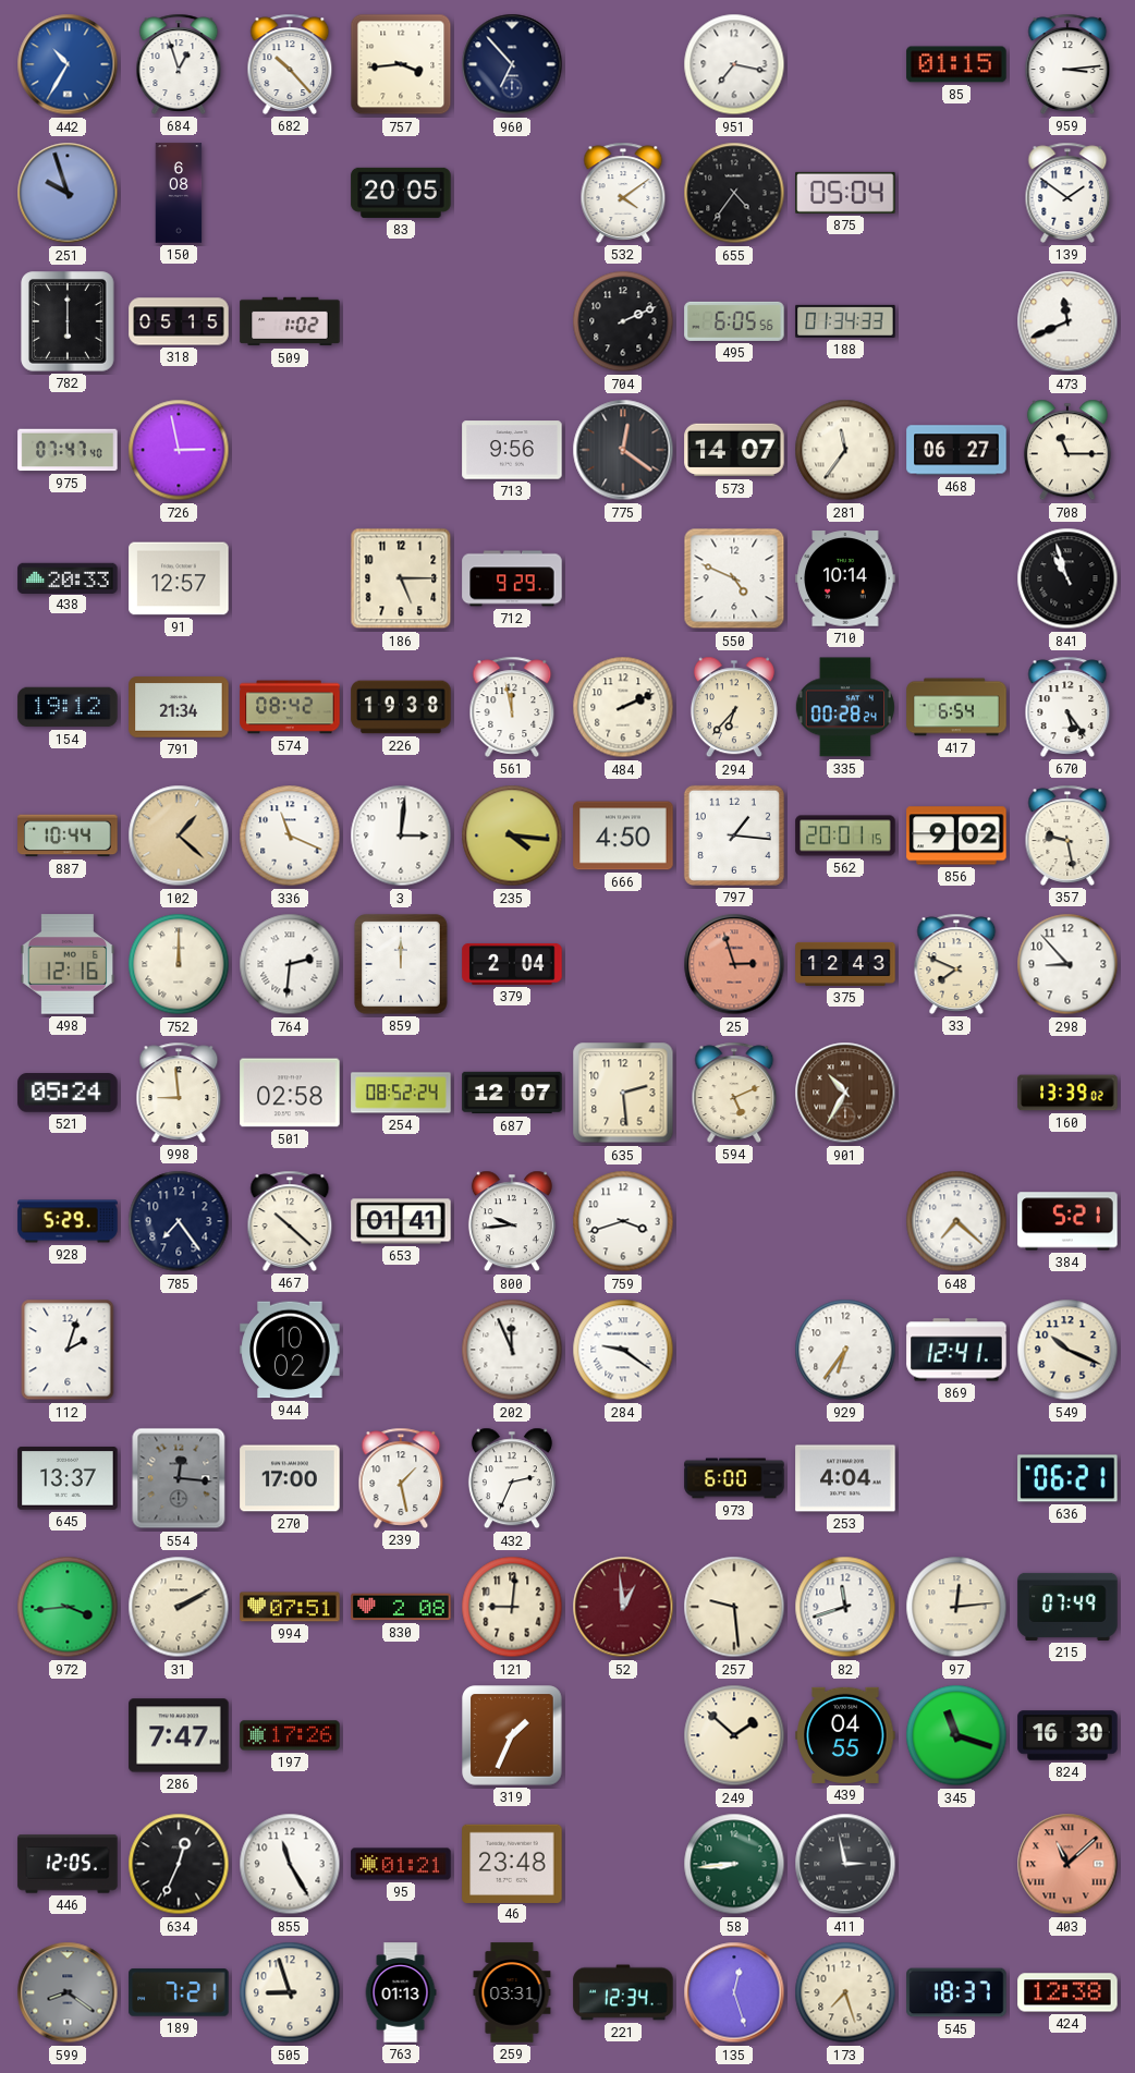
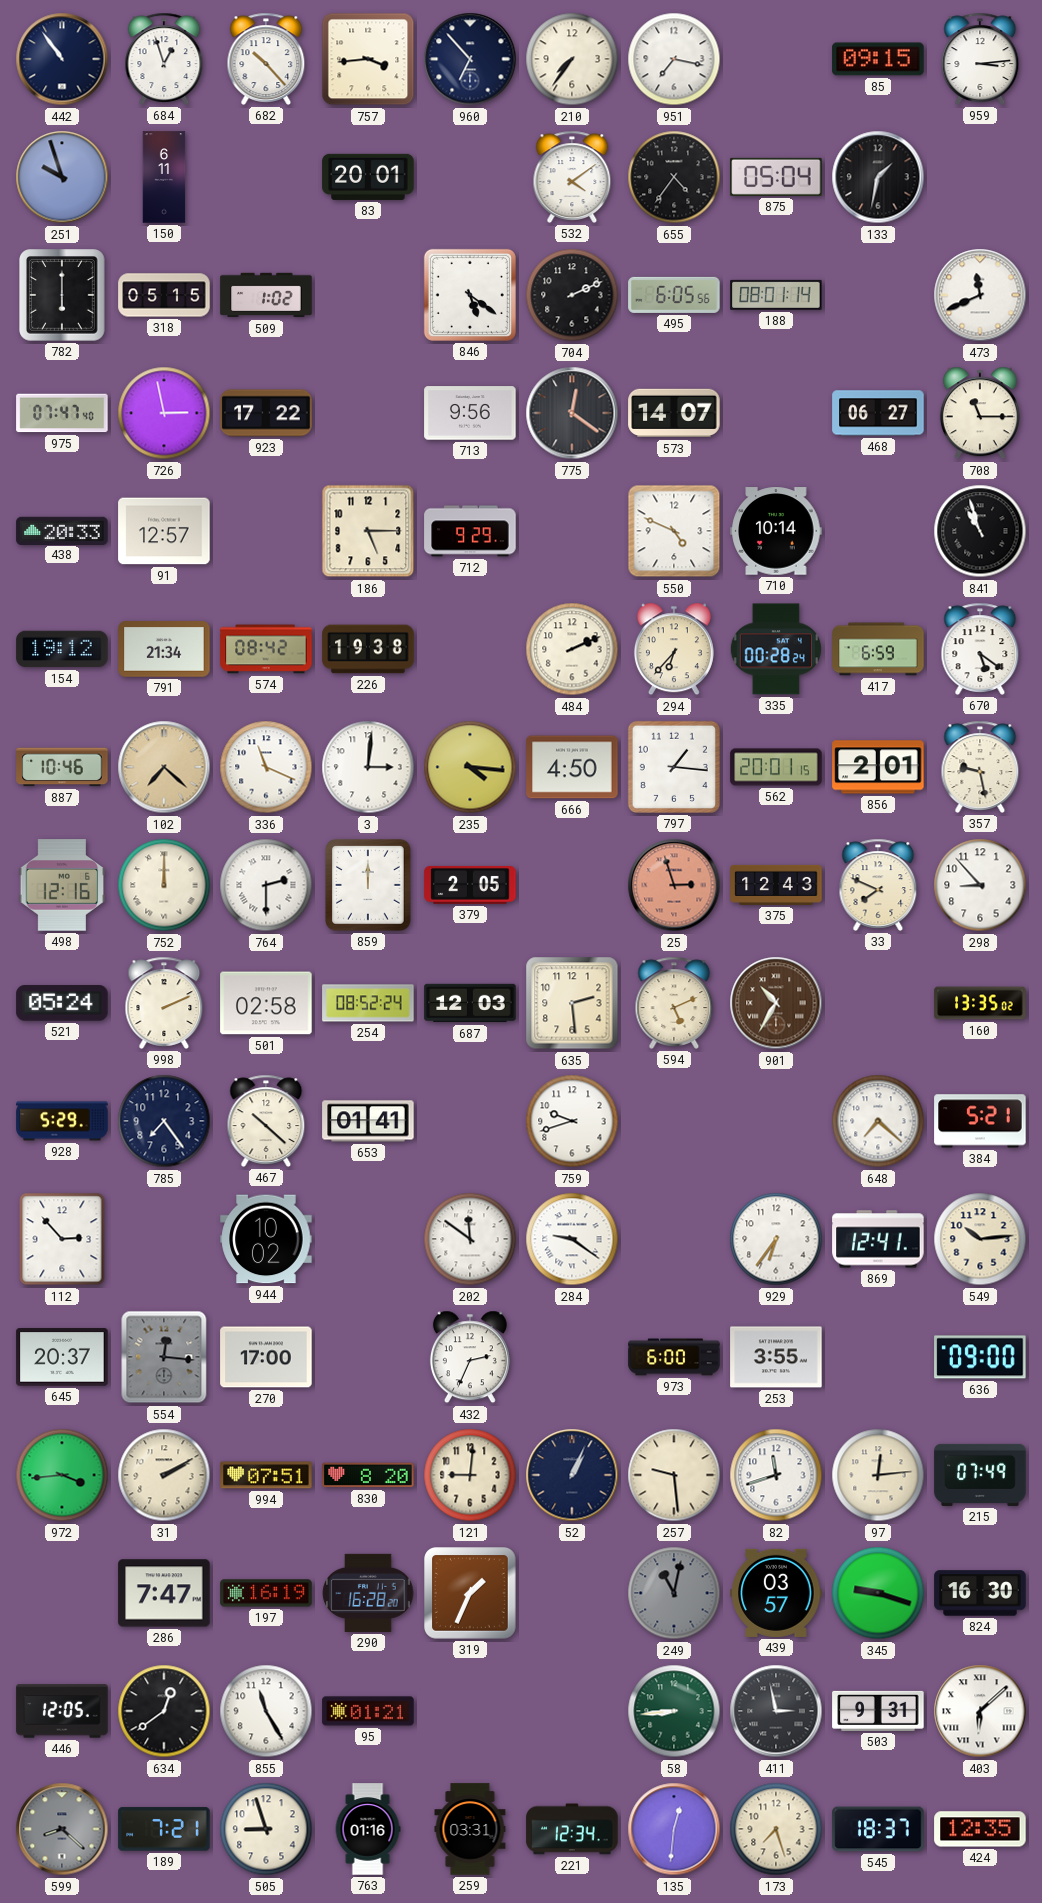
442: 10:35 -> 10:54 (62, 59)
442 dial: blue -> navy (62, 59)
210: none -> 7:36 (572, 59)
85: 01:15 -> 09:15 (878, 59)
150: 6:08 -> 6:11 (164, 177)
83: 20:05 -> 20:01 (368, 177)
133: none -> 1:32 (878, 177)
139: 1:51 -> none (1067, 193)
846: none -> 5:21 (470, 295)
188: 01:34 -> 08:01 (776, 295)
923: none -> 17:22 (266, 413)
281: 11:36 -> none (845, 450)
561: 11:58 -> none (512, 707)
417: 6:54 -> 6:59 (878, 649)
670: 5:24 -> 5:21 (980, 649)
887: 10:44 -> 10:46 (62, 767)
102: 1:22 -> 7:22 (164, 767)
856: 9:02 -> 2:01 (878, 767)
764: 2:31 -> 2:30 (266, 885)
379: 2:04 -> 2:05 (470, 885)
998: 8:59 -> 2:11 (164, 1003)
687: 12:07 -> 12:03 (470, 1003)
160: 13:39 -> 13:35 (980, 1003)
800: 9:44 -> none (512, 1221)
759: 3:42 -> 9:42 (572, 1121)
112: 2:03 -> 2:53 (62, 1239)
202: 11:56 -> 11:51 (470, 1239)
549: 10:19 -> 10:14 (980, 1239)
645: 13:37 -> 20:37 (62, 1357)
239: 1:28 -> none (401, 1478)
253: 4:04 -> 3:55 (776, 1357)
636: 06:21 -> 09:00 (980, 1357)
830: 2:08 -> 8:20 (368, 1475)
52: 12:59 -> 1:04 (572, 1475)
52 dial: burgundy -> navy (572, 1475)
197: 17:26 -> 16:19 (266, 1593)
290: none -> 16:28 (368, 1593)
249: 1:52 -> 11:02 (674, 1593)
249 dial: cream -> grey (674, 1593)
439: 04:55 -> 03:57 (776, 1593)
345: 11:18 -> 9:18 (878, 1593)
634: 12:34 -> 12:39 (164, 1711)
46: 23:48 -> none (512, 1863)
503: none -> 9:31 (878, 1711)
403: 11:08 -> 6:08 (980, 1711)
403 dial: salmon -> white (980, 1711)
599: 8:21 -> 8:22 (62, 1829)
763: 01:13 -> 01:16 (368, 1829)
135: 12:27 -> 12:31 (674, 1829)
424: 12:38 -> 12:35 (980, 1829)
